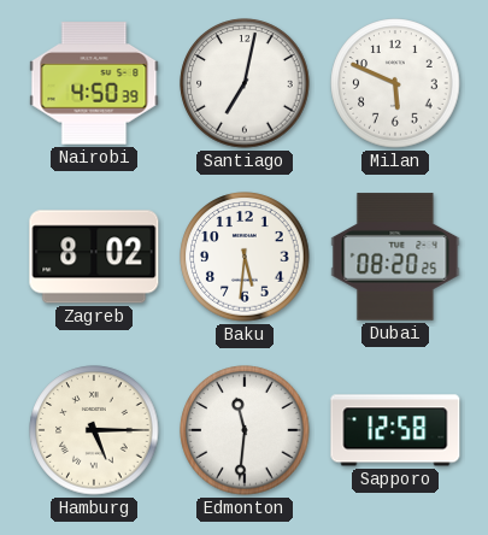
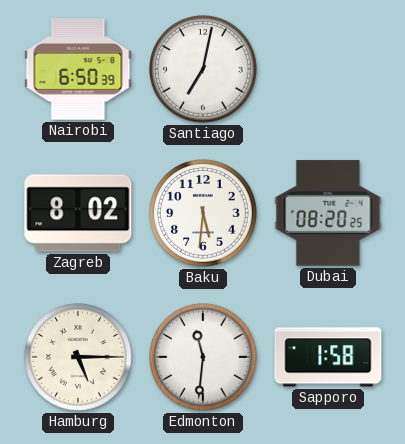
Nairobi: 4:50 -> 6:50 (78, 69)
Milan: 5:49 -> none (395, 83)
Sapporo: 12:58 -> 1:58 (328, 357)
